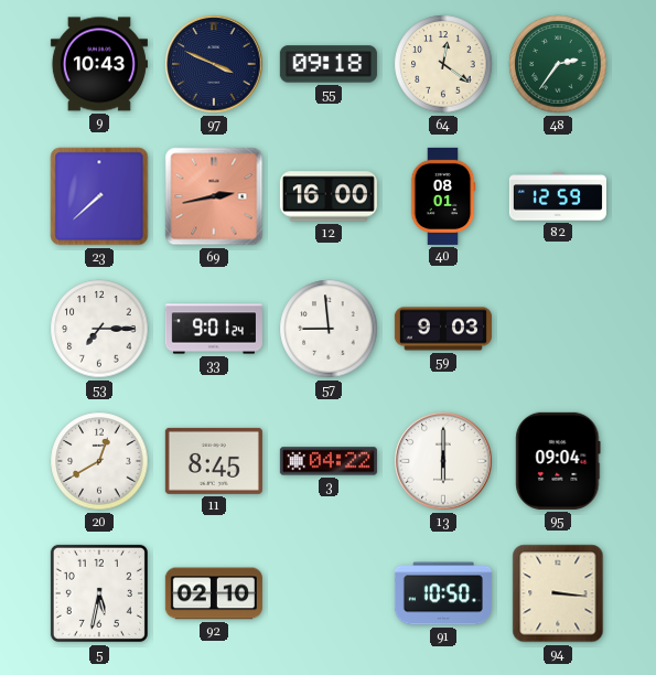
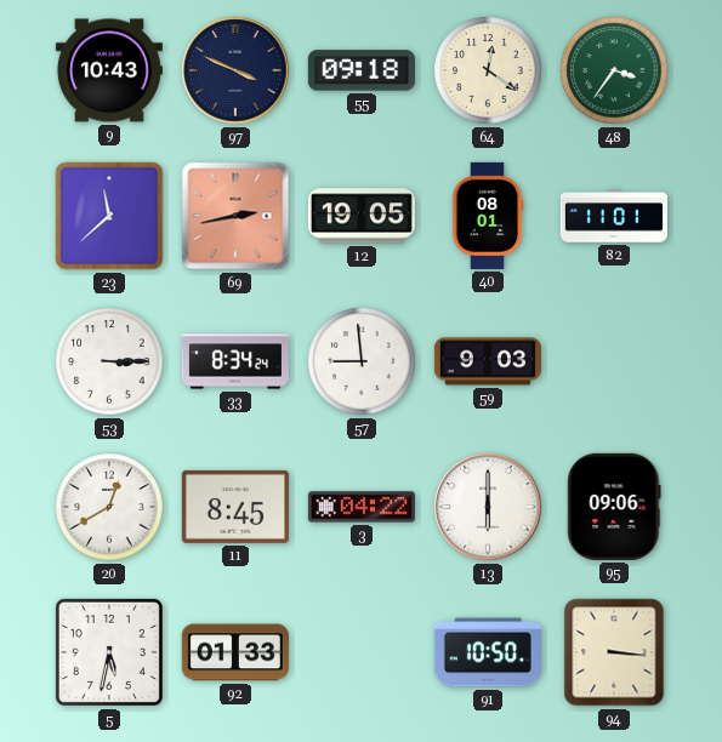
48: 2:36 -> 3:36 (614, 70)
23: 7:38 -> 11:38 (109, 216)
12: 16:00 -> 19:05 (362, 216)
82: 12:59 -> 11:01 (614, 216)
53: 7:15 -> 3:15 (109, 361)
33: 9:01 -> 8:34 (235, 361)
95: 09:04 -> 09:06 (614, 507)
92: 02:10 -> 01:33 (235, 652)
